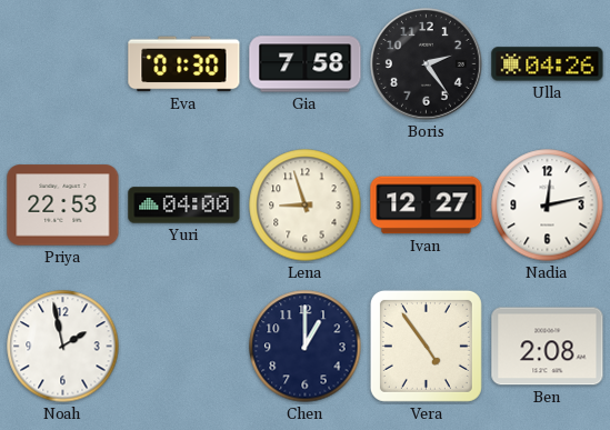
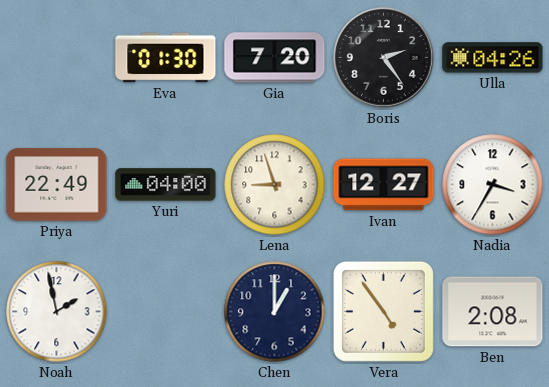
Gia: 7:58 -> 7:20 (275, 58)
Priya: 22:53 -> 22:49 (57, 185)
Nadia: 12:13 -> 3:35 (493, 185)
